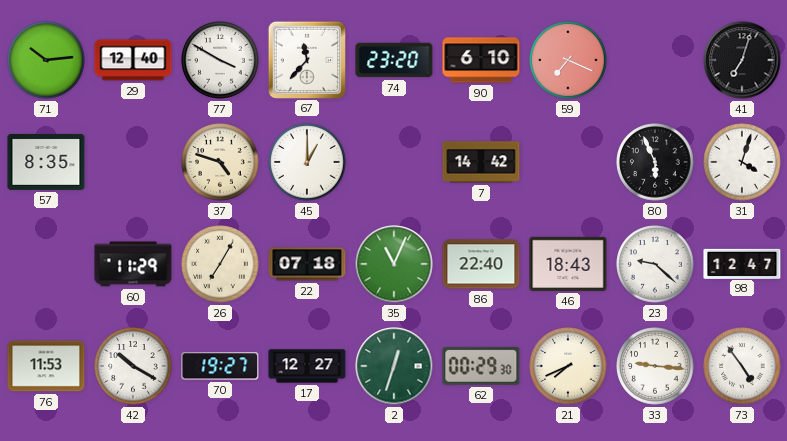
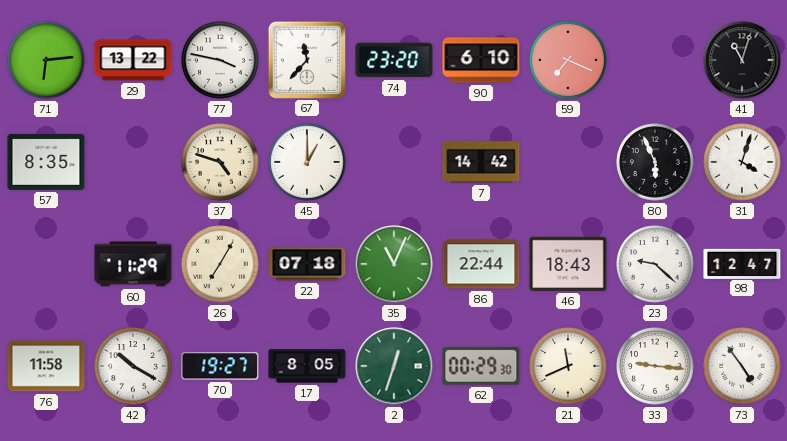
71: 10:14 -> 6:14 (46, 60)
29: 12:40 -> 13:22 (133, 60)
77: 3:50 -> 3:47 (220, 60)
41: 7:03 -> 11:03 (742, 60)
86: 22:40 -> 22:44 (481, 264)
76: 11:53 -> 11:58 (46, 366)
17: 12:27 -> 8:05 (307, 366)
21: 7:41 -> 11:41 (568, 366)
